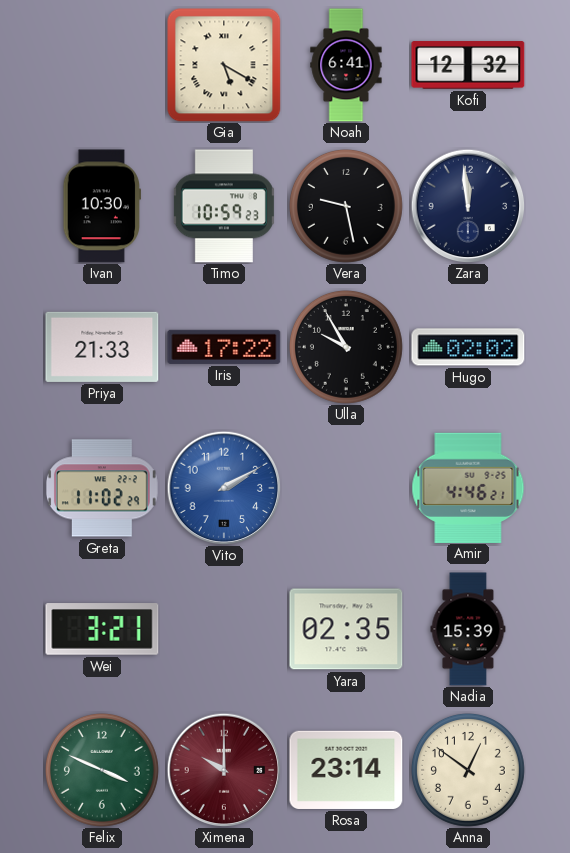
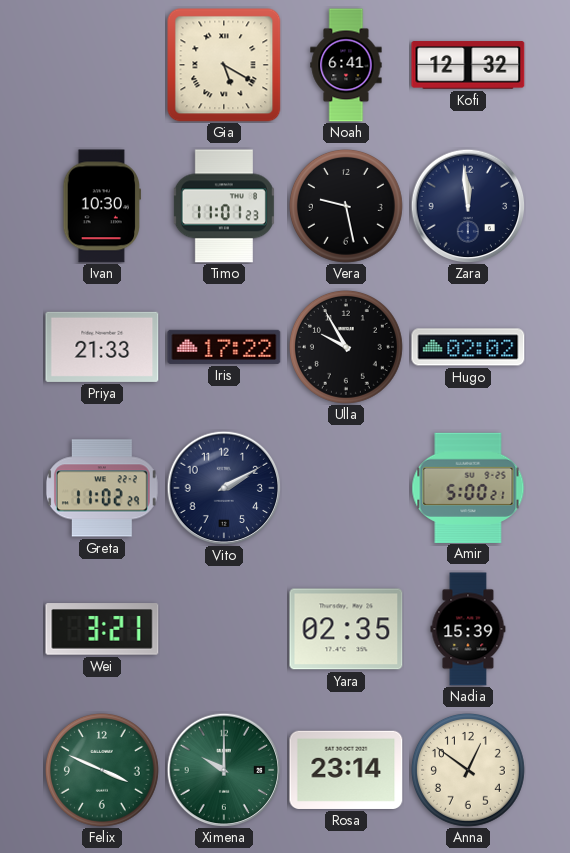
Timo: 10:59 -> 11:01 (224, 206)
Vito dial: blue -> navy (224, 488)
Amir: 4:46 -> 5:00 (468, 487)
Ximena dial: burgundy -> green (224, 770)
